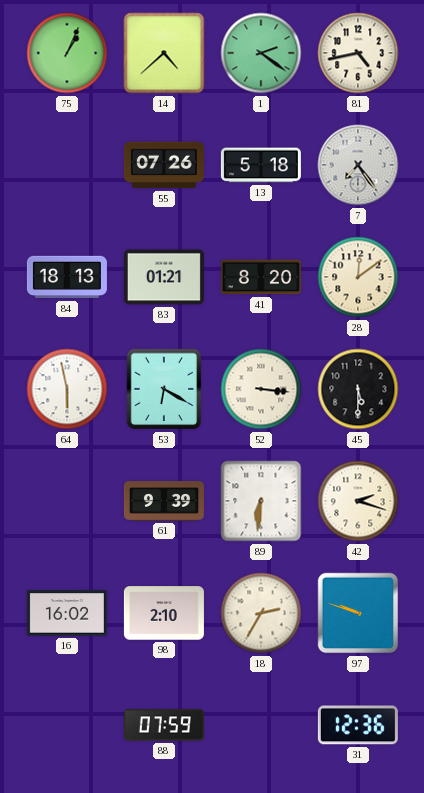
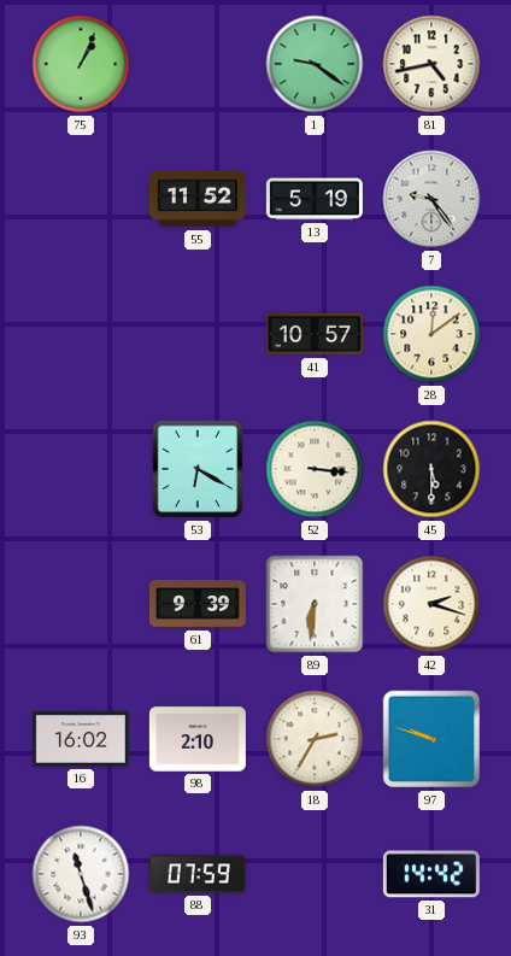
14: 4:38 -> none (164, 53)
1: 2:21 -> 9:21 (315, 64)
55: 07:26 -> 11:52 (198, 199)
13: 5:18 -> 5:19 (315, 199)
7: 7:24 -> 9:24 (431, 199)
84: 18:13 -> none (67, 277)
83: 01:21 -> none (164, 277)
41: 8:20 -> 10:57 (315, 334)
64: 5:58 -> none (67, 389)
93: none -> 11:27 (81, 874)
31: 12:36 -> 14:42 (431, 874)
